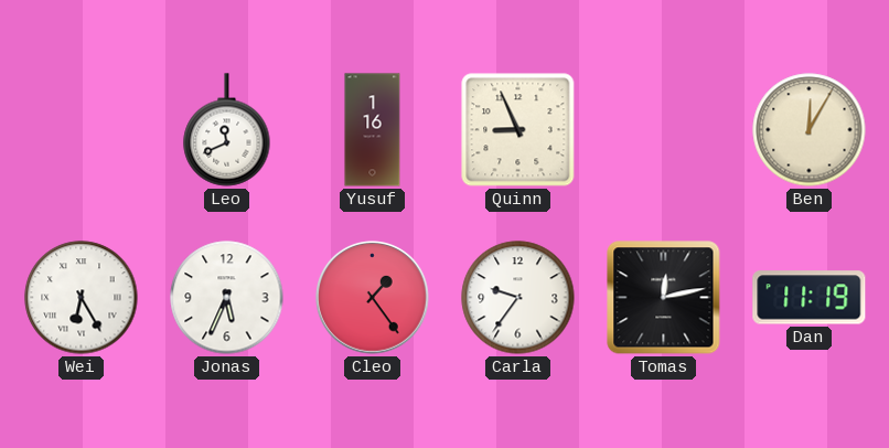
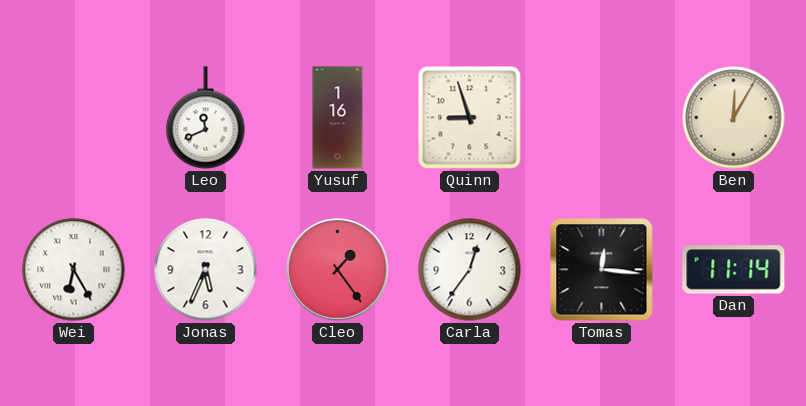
Quinn: 8:56 -> 8:57 (470, 118)
Carla: 9:36 -> 12:36 (470, 270)
Tomas: 12:13 -> 12:16 (602, 270)
Dan: 11:19 -> 11:14 (734, 270)
